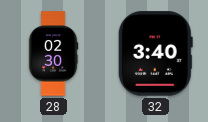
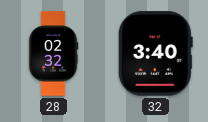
28: 02:30 -> 02:32 (53, 54)
